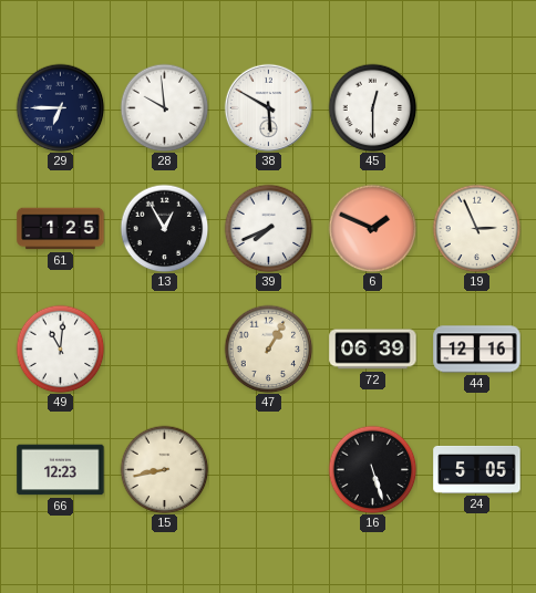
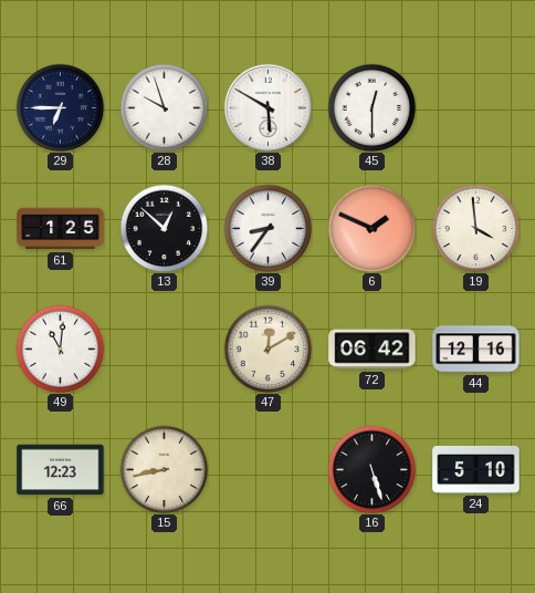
28: 9:59 -> 9:57 (164, 107)
13: 12:55 -> 12:52 (164, 228)
39: 7:41 -> 8:36 (267, 228)
19: 2:56 -> 3:59 (475, 228)
47: 1:05 -> 12:10 (267, 348)
72: 06:39 -> 06:42 (373, 350)
24: 5:05 -> 5:10 (476, 469)
